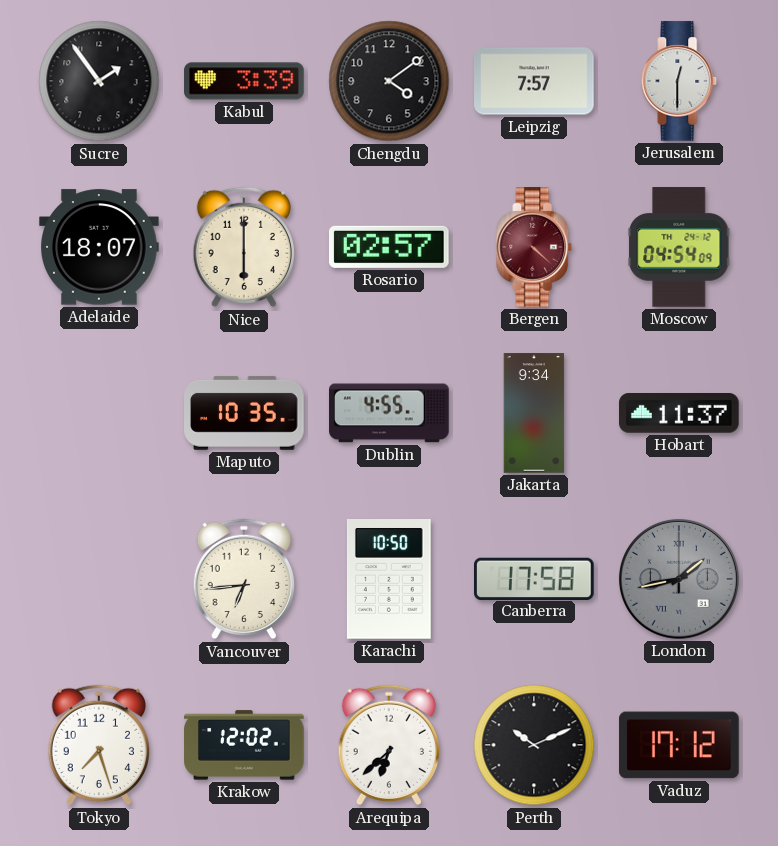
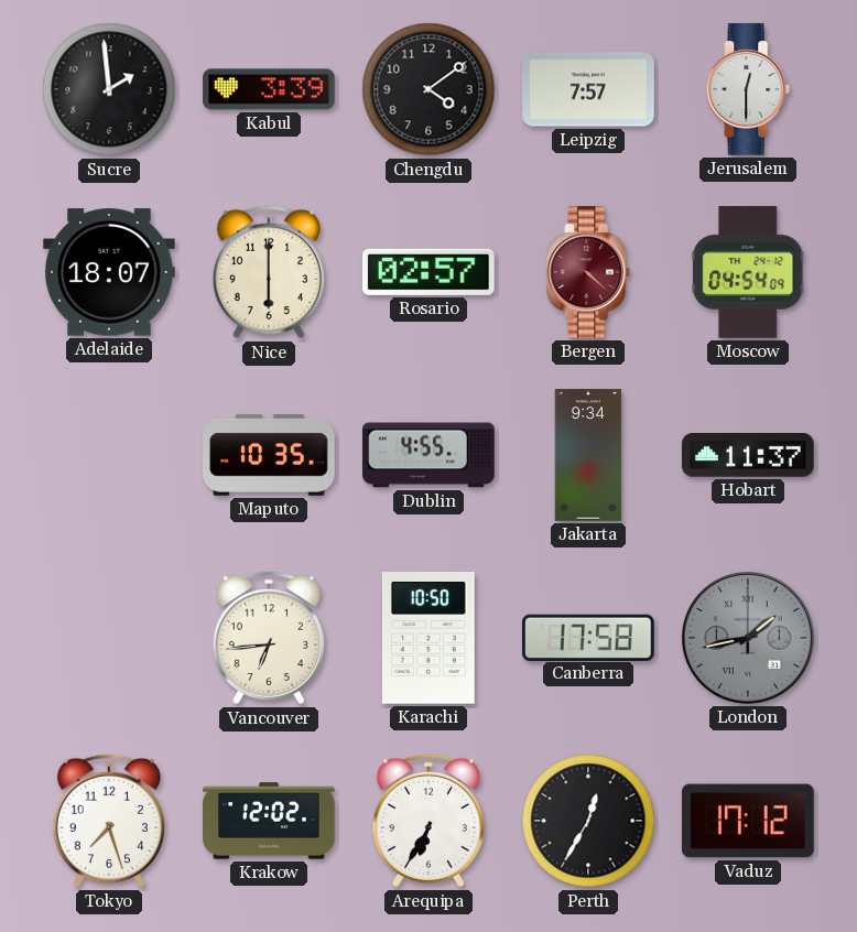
Sucre: 1:54 -> 1:59 (109, 89)
Arequipa: 6:38 -> 6:35 (427, 821)
Perth: 10:11 -> 12:35 (588, 821)
